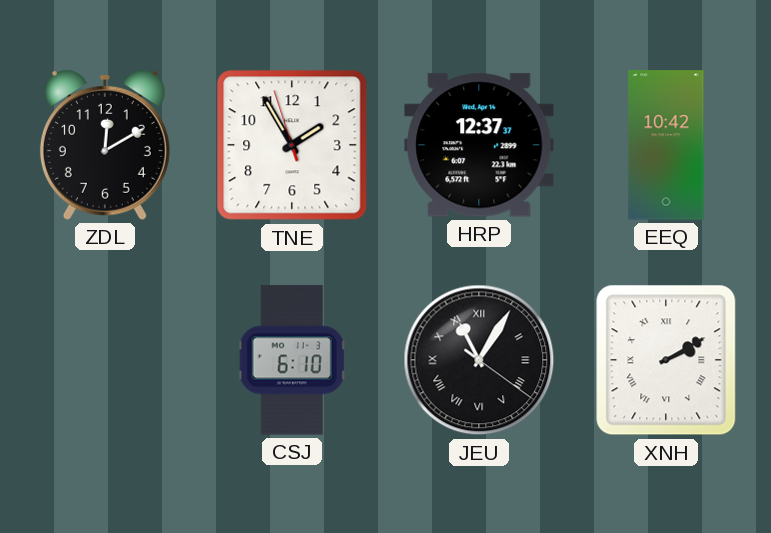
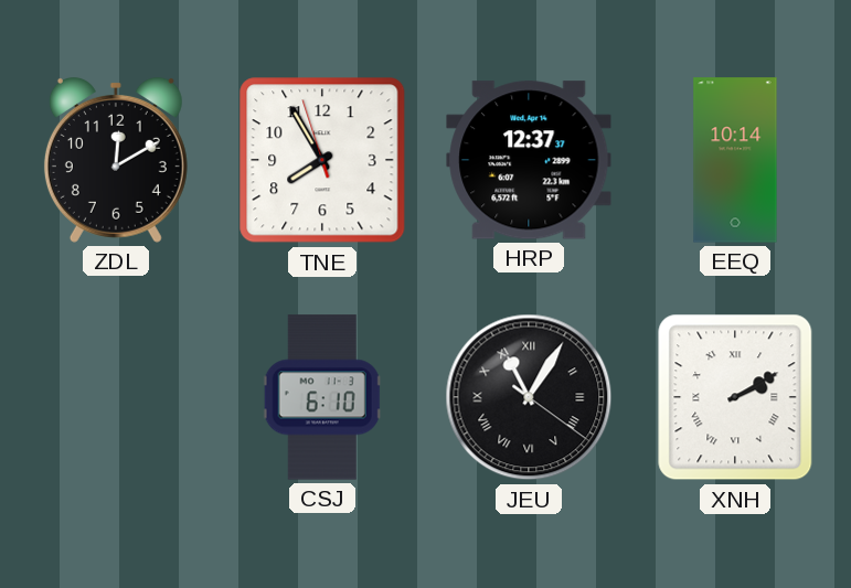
TNE: 1:54 -> 7:54 (322, 160)
EEQ: 10:42 -> 10:14 (735, 160)
